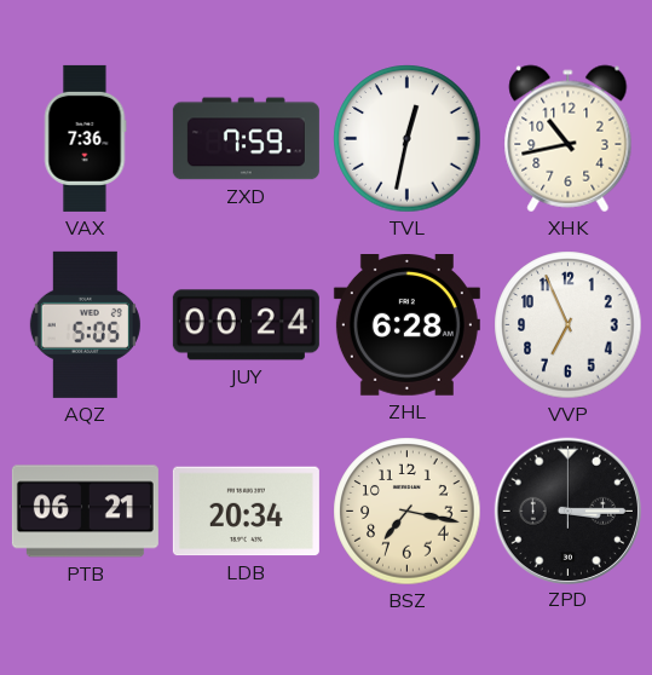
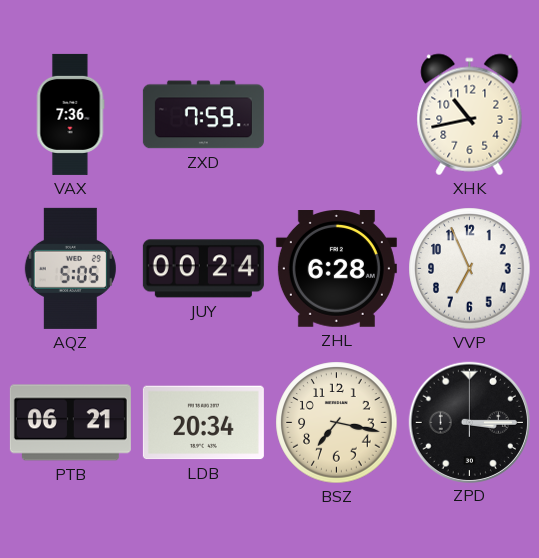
TVL: 12:32 -> none (408, 139)
